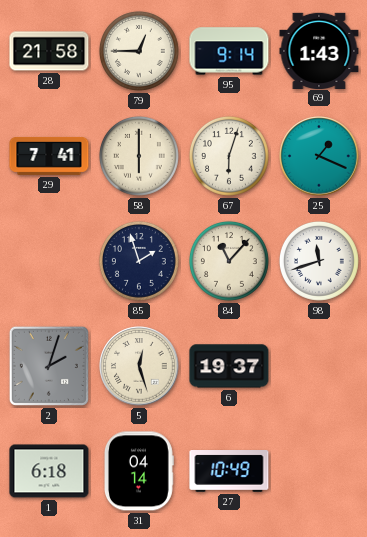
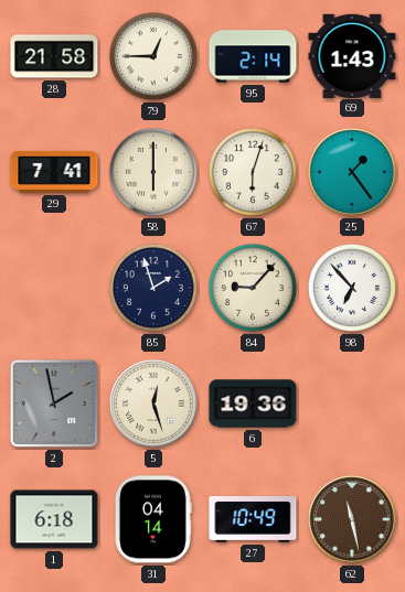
95: 9:14 -> 2:14 (253, 56)
25: 1:19 -> 1:24 (352, 172)
84: 11:07 -> 9:07 (253, 288)
98: 11:42 -> 6:53 (352, 288)
2: 2:03 -> 1:58 (54, 403)
6: 19:37 -> 19:36 (253, 403)
62: none -> 11:28 (352, 519)
